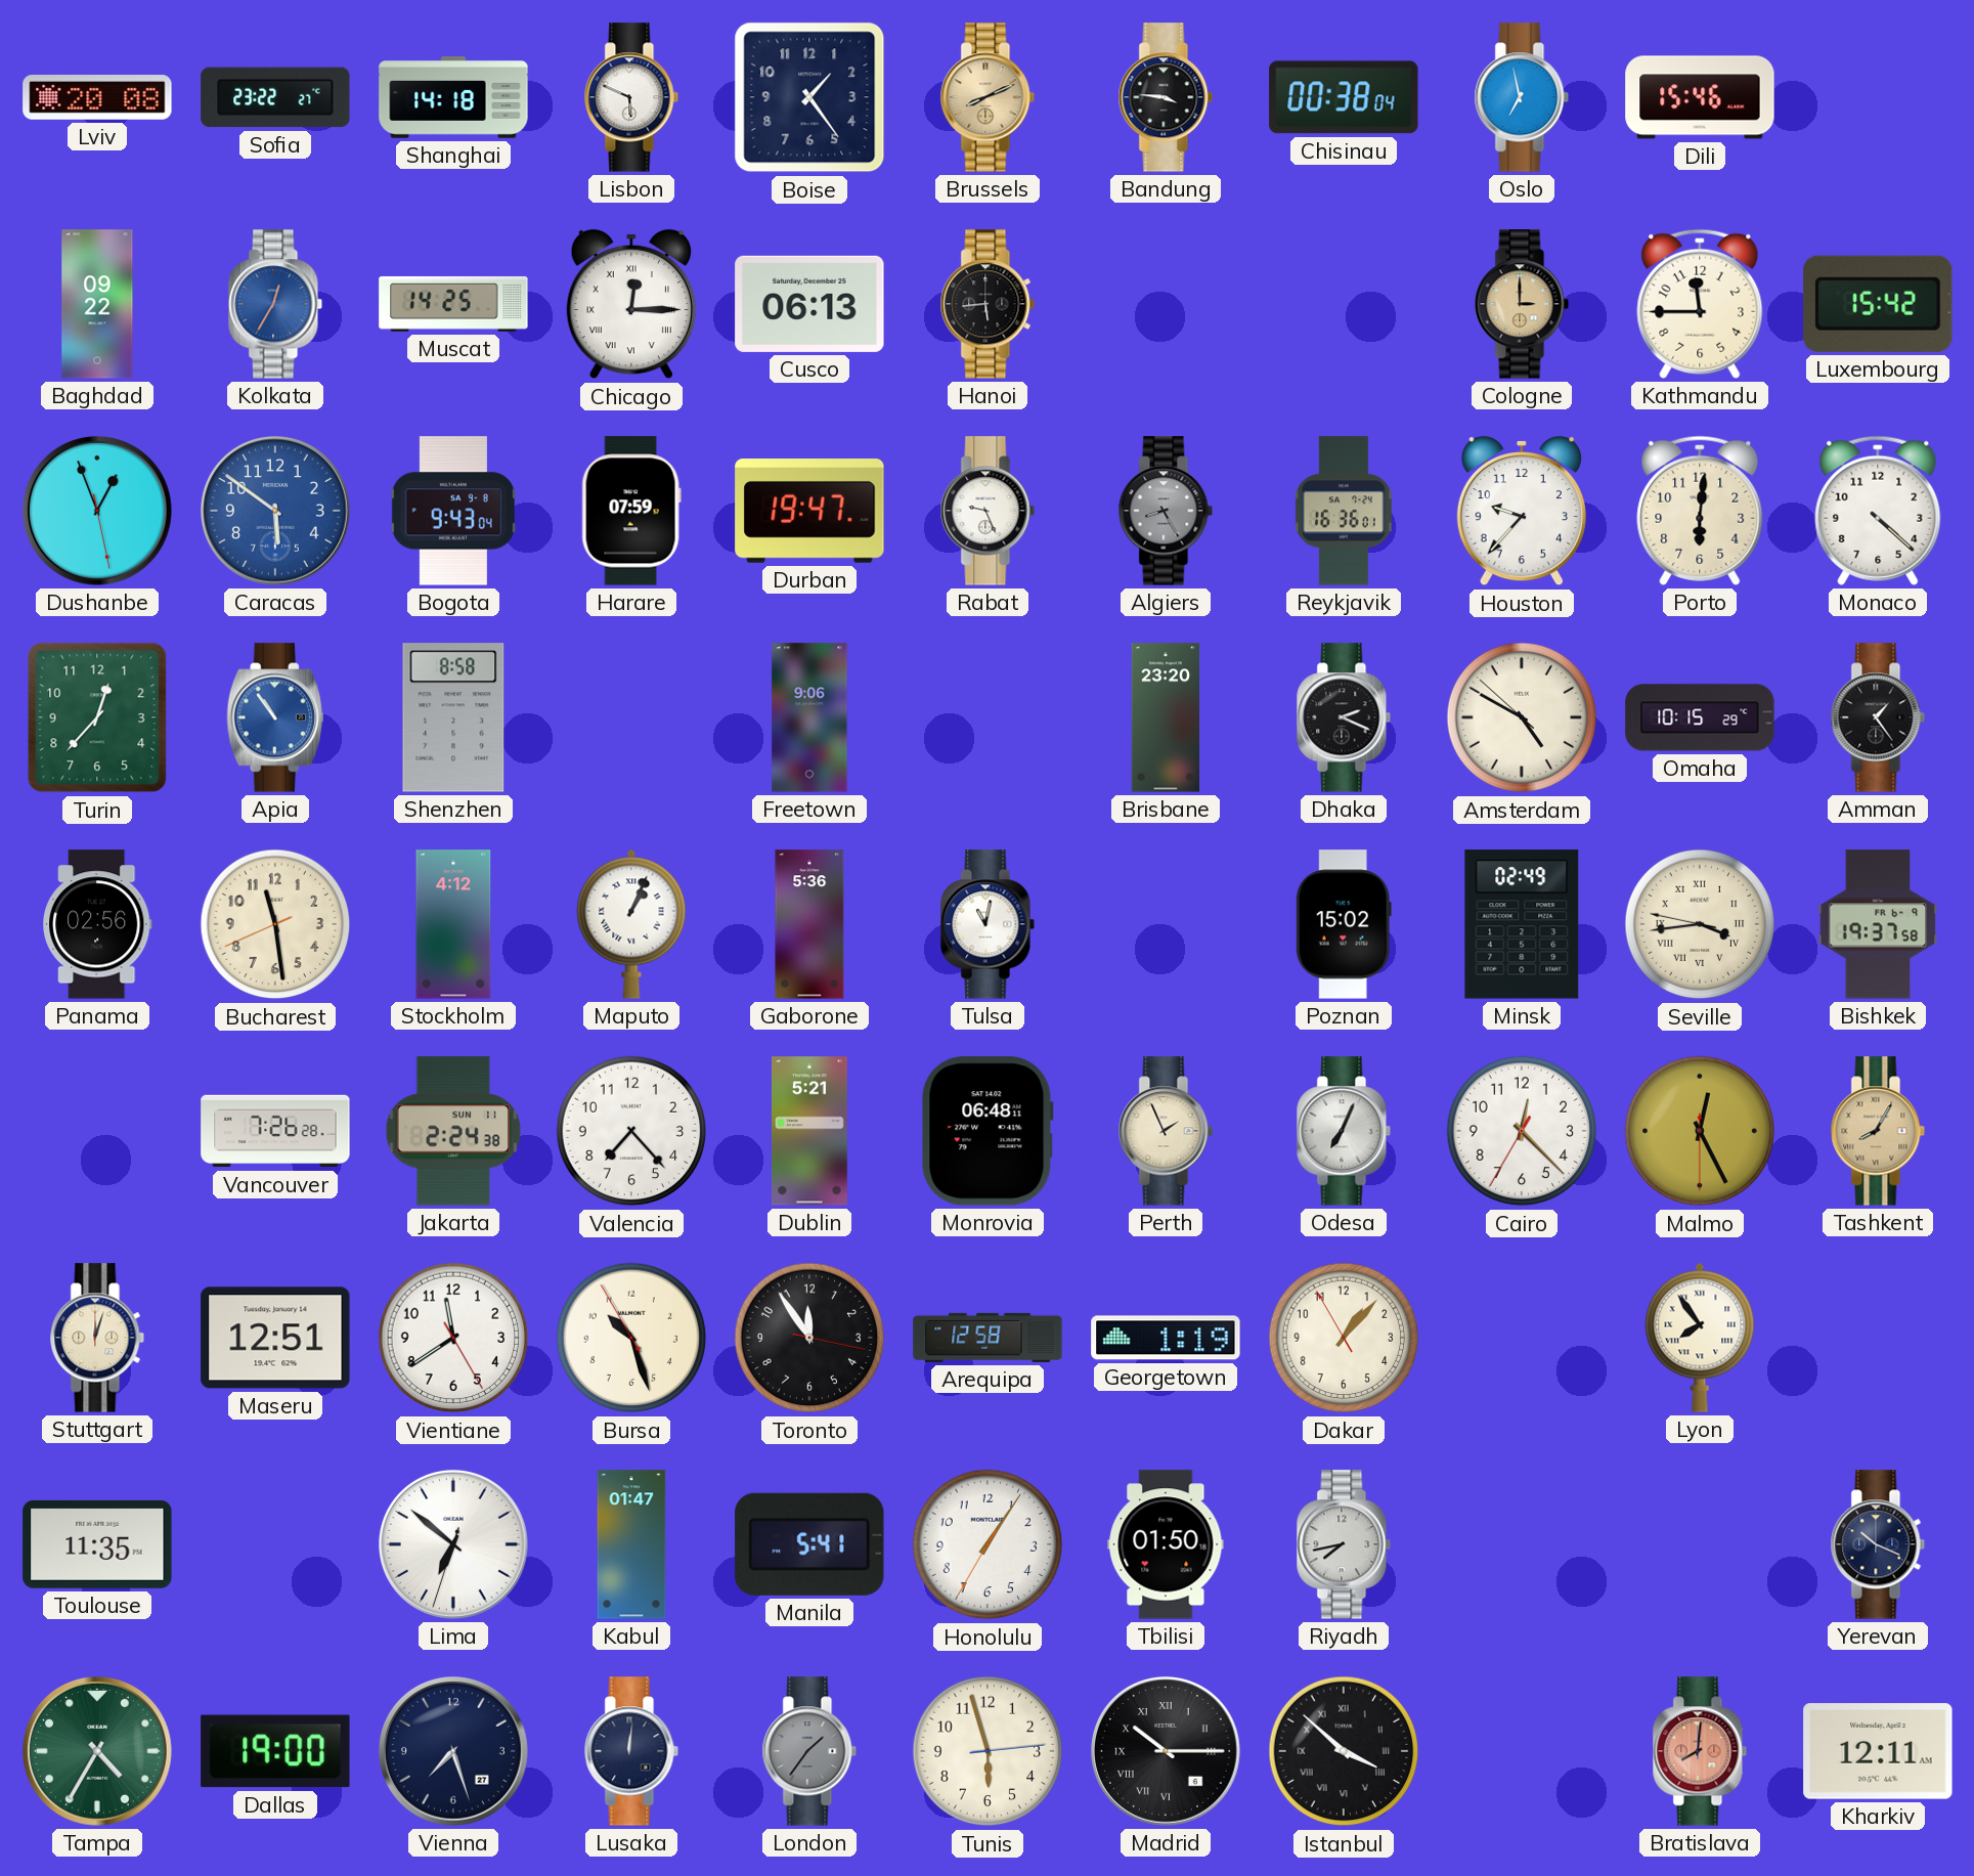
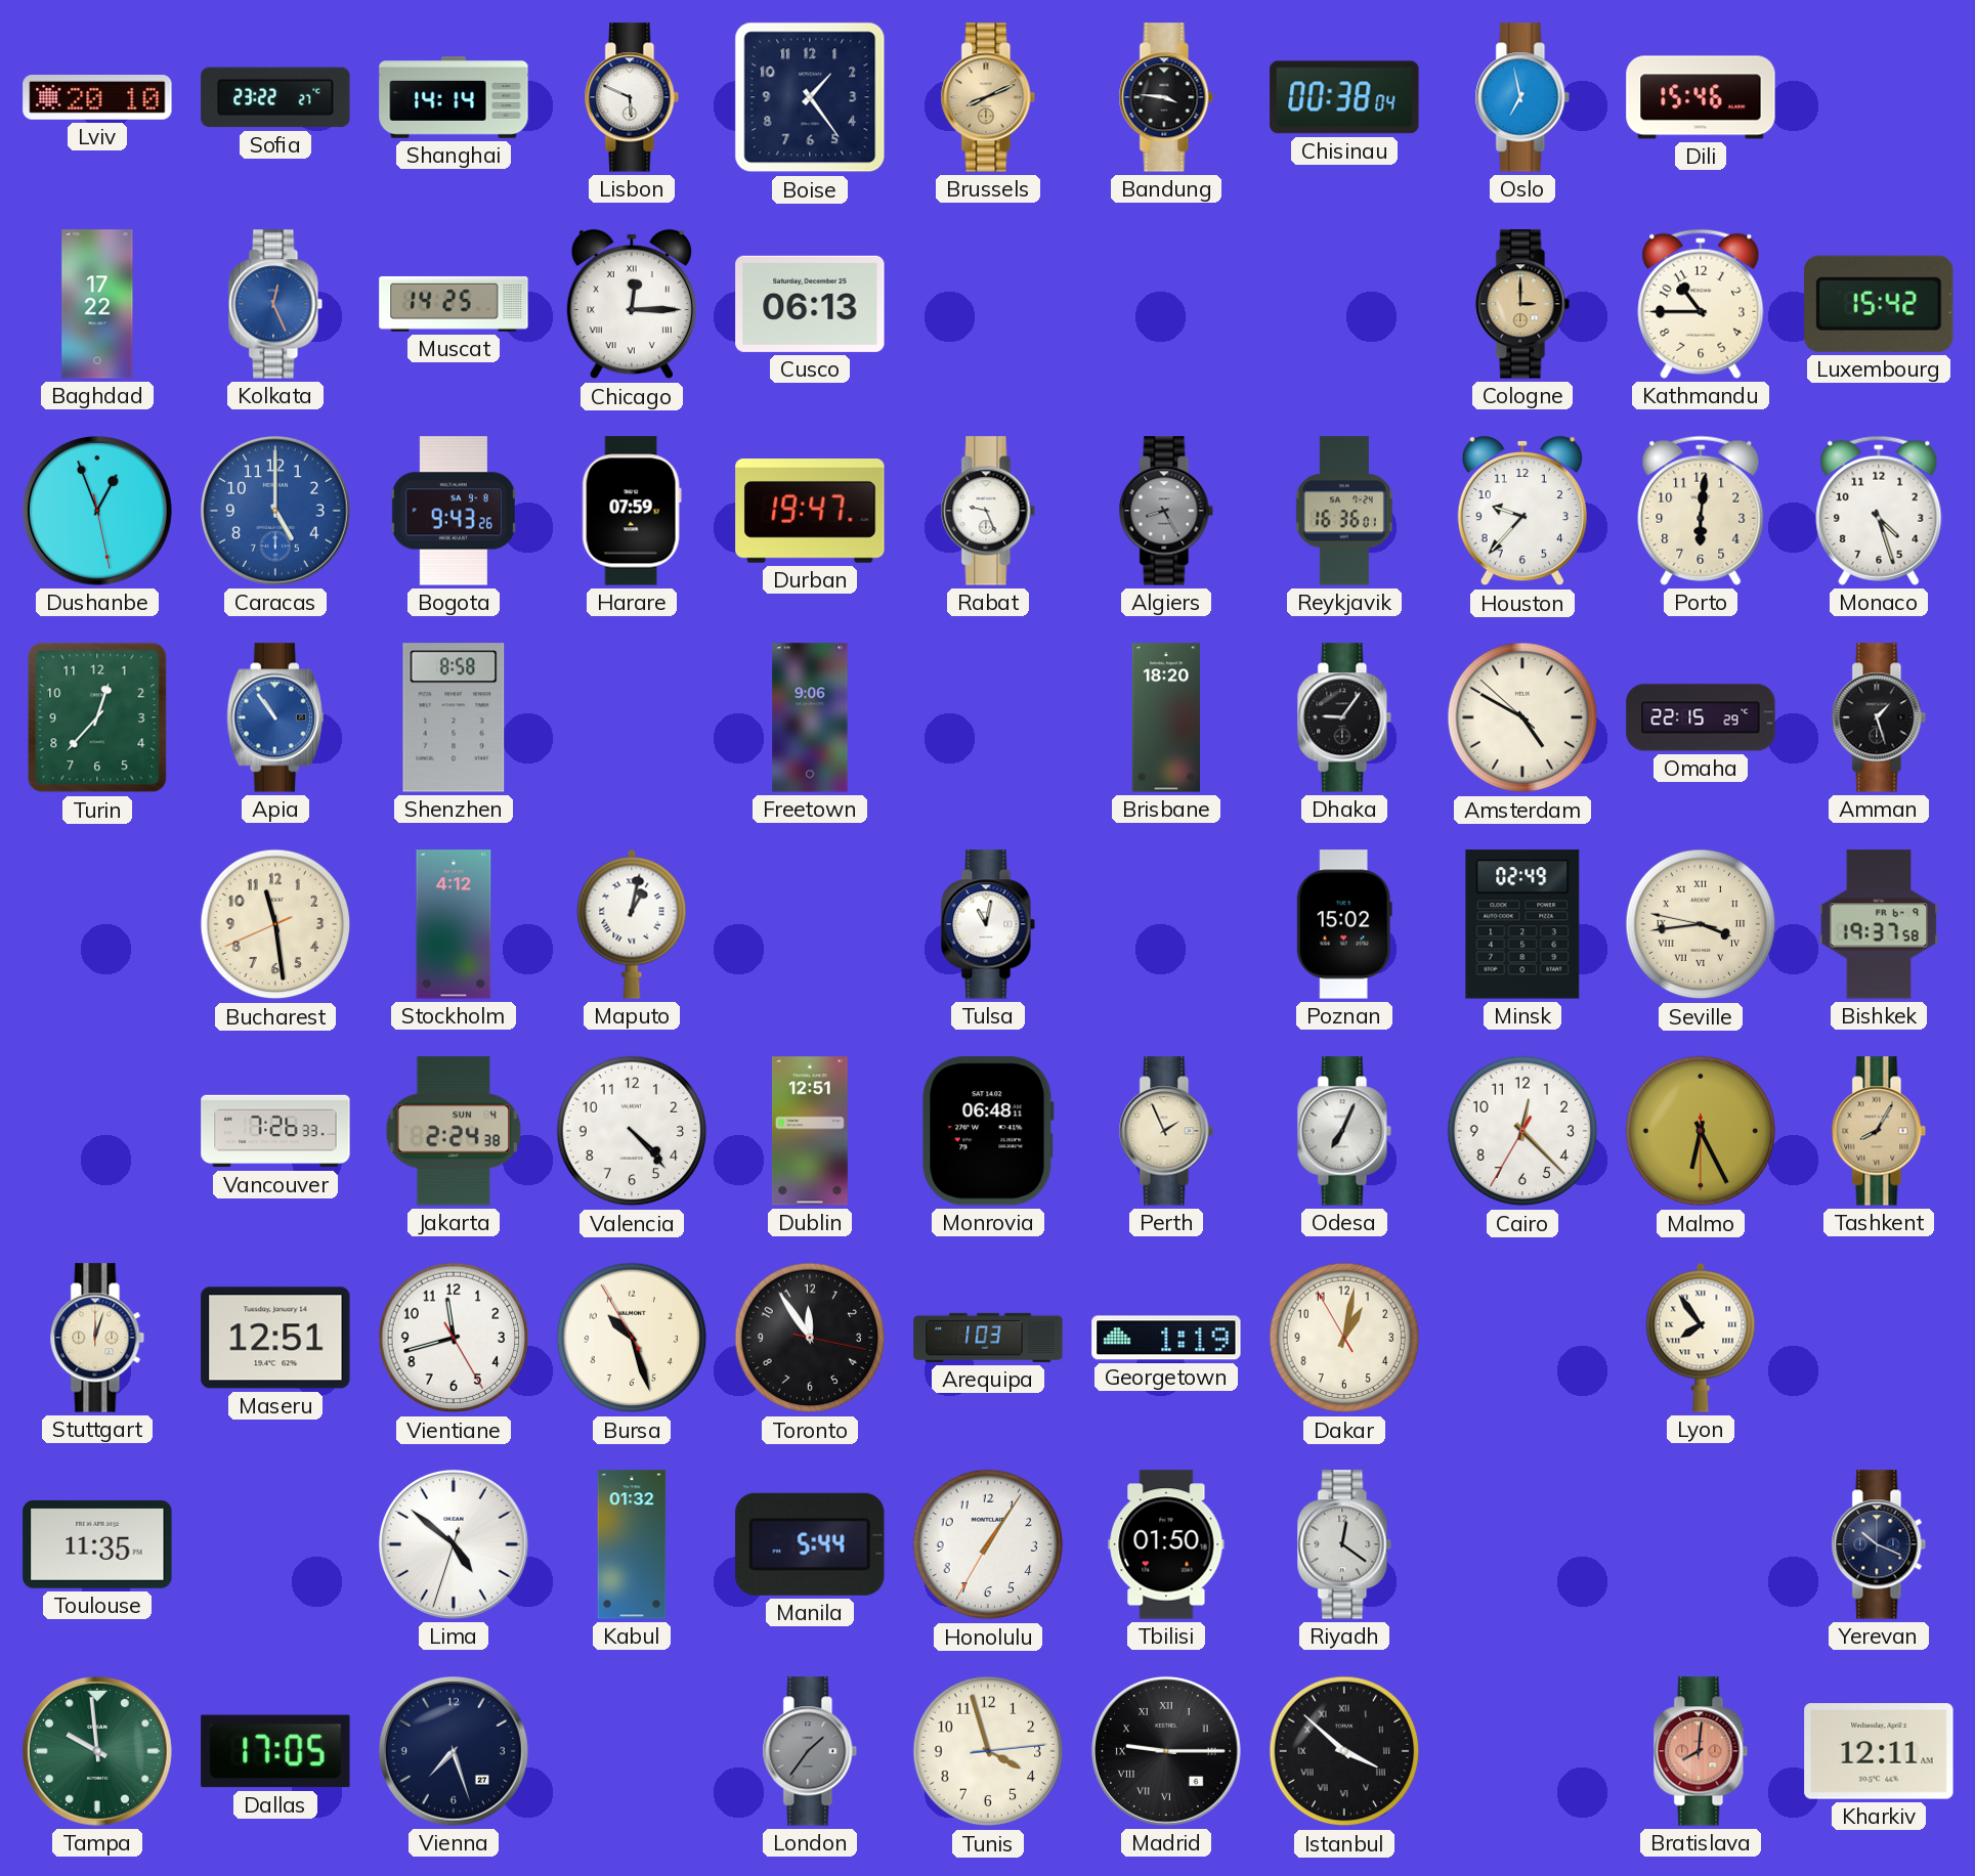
Lviv: 20:08 -> 20:10 (97, 97)
Shanghai: 14:18 -> 14:14 (454, 97)
Baghdad: 09:22 -> 17:22 (97, 304)
Kolkata: 12:35 -> 12:26 (275, 304)
Hanoi: 5:44 -> none (988, 304)
Kathmandu: 11:45 -> 10:45 (1701, 304)
Caracas: 5:51 -> 5:00 (275, 511)
Bogota: 9:43:04 -> 9:43:26 (454, 511)
Monaco: 4:22 -> 4:27 (1879, 511)
Brisbane: 23:20 -> 18:20 (1165, 717)
Dhaka: 2:19 -> 9:06 (1344, 717)
Omaha: 10:15 -> 22:15 (1701, 717)
Amman: 1:24 -> 1:27 (1879, 717)
Panama: 02:56 -> none (97, 924)
Maputo: 1:04 -> 1:02 (632, 924)
Gaborone: 5:36 -> none (809, 924)
Vancouver: 7:26:28 -> 7:26:33 (275, 1131)
Jakarta date: SUN 11 -> SUN 4 (454, 1131)
Valencia: 7:23 -> 4:23 (632, 1131)
Dublin: 5:21 -> 12:51 (810, 1131)
Malmo: 12:25 -> 6:25 (1701, 1131)
Vientiane: 11:39 -> 11:42 (454, 1338)
Arequipa: 12:58 -> 1:03 (988, 1338)
Dakar: 1:06 -> 1:01 (1344, 1338)
Lima: 6:51 -> 4:51 (454, 1544)
Kabul: 01:47 -> 01:32 (632, 1544)
Manila: 5:41 -> 5:44 (810, 1544)
Riyadh: 7:43 -> 12:21 (1344, 1544)
Tampa: 4:35 -> 9:59 (97, 1751)
Dallas: 19:00 -> 17:05 (275, 1751)
Lusaka: 12:01 -> none (631, 1751)
Tunis: 5:57 -> 3:57 (988, 1751)
Madrid: 10:15 -> 9:15 (1166, 1751)
